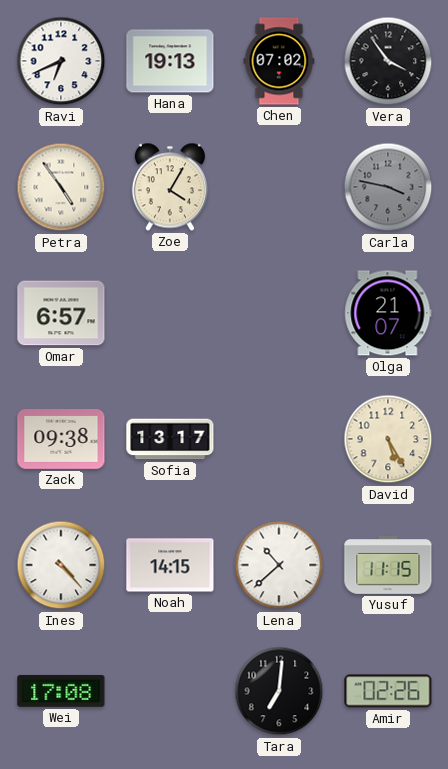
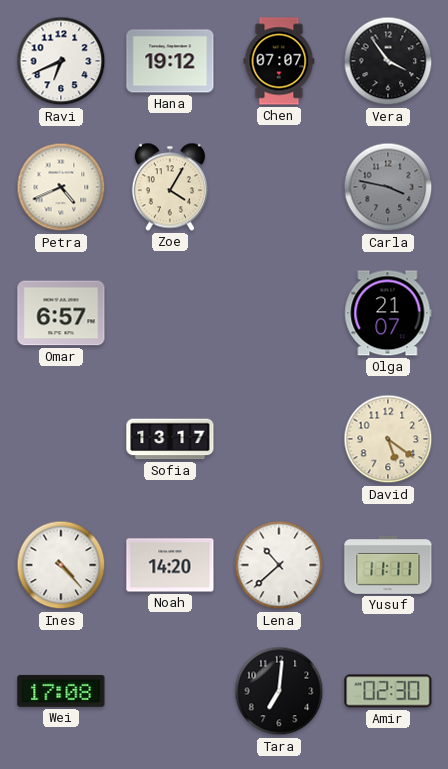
Hana: 19:13 -> 19:12 (170, 61)
Chen: 07:02 -> 07:07 (279, 61)
Petra: 4:54 -> 4:41 (61, 187)
Zack: 09:38 -> none (61, 440)
David: 5:25 -> 5:21 (388, 439)
Noah: 14:15 -> 14:20 (170, 565)
Yusuf: 11:15 -> 11:11 (388, 566)
Amir: 02:26 -> 02:30 (388, 691)
